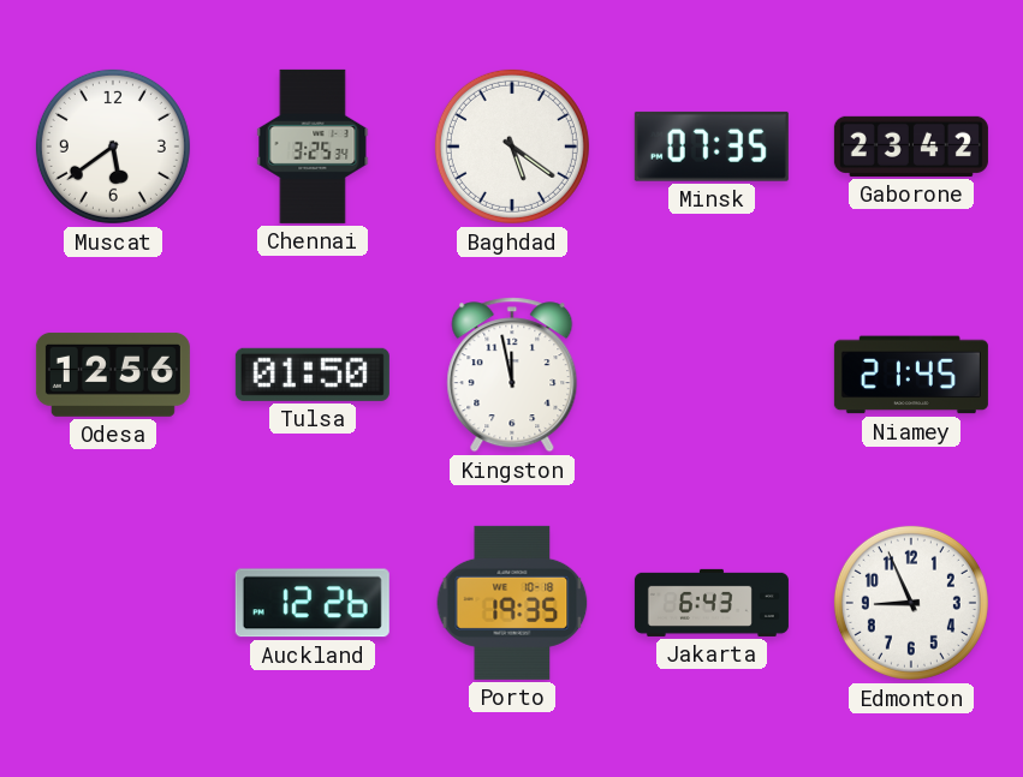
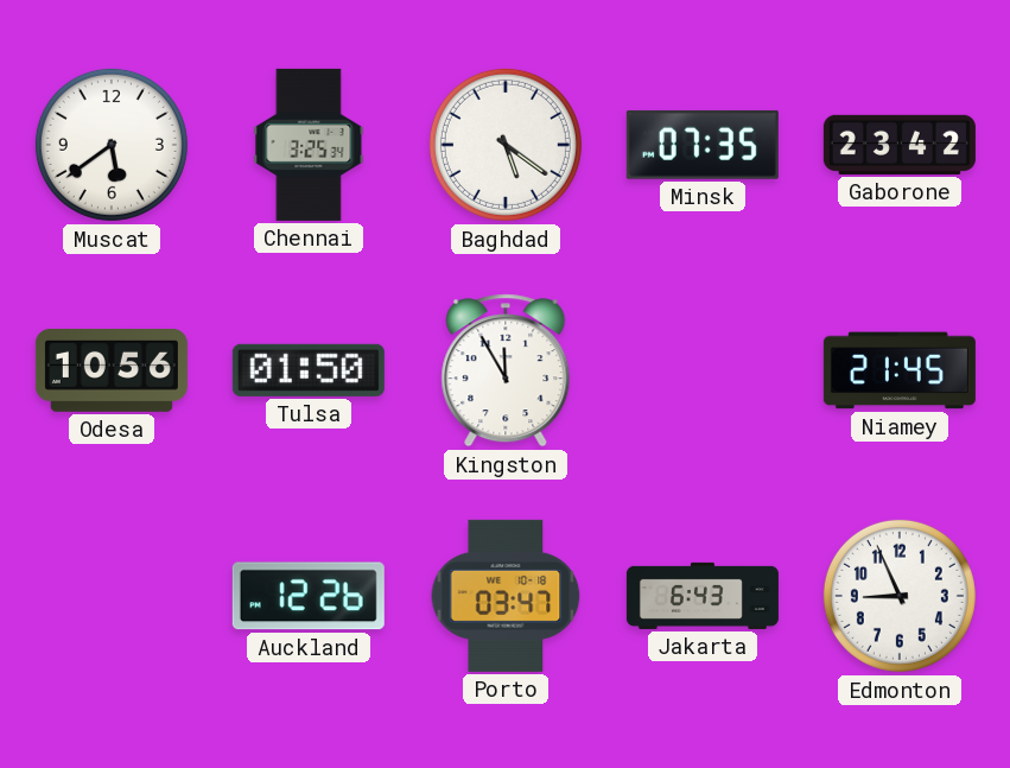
Odesa: 12:56 -> 10:56 (112, 370)
Kingston: 11:58 -> 11:55 (506, 370)
Porto: 19:35 -> 03:47 (506, 596)
